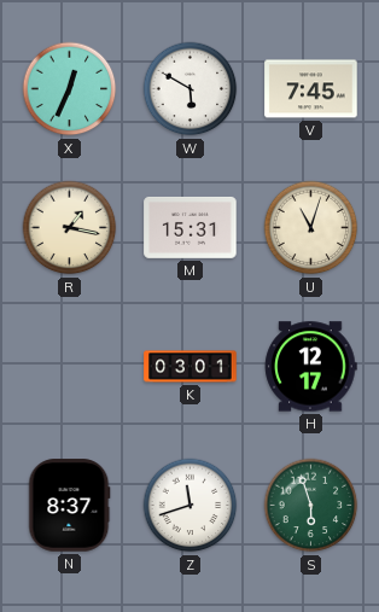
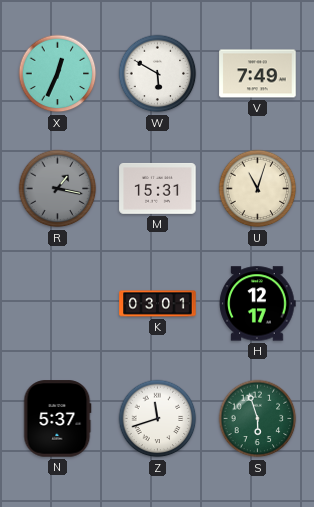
V: 7:45 -> 7:49 (258, 74)
R dial: cream -> grey (58, 189)
N: 8:37 -> 5:37 (58, 419)
